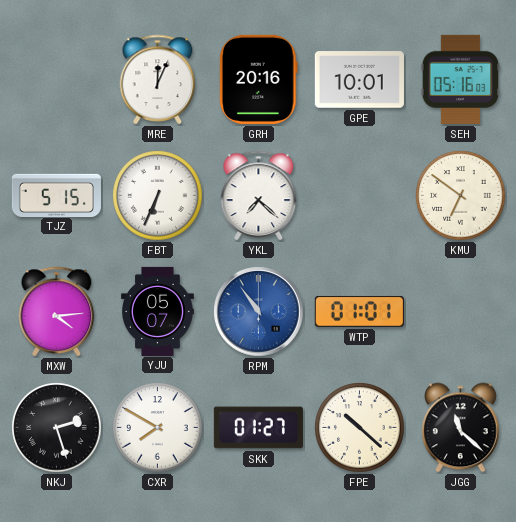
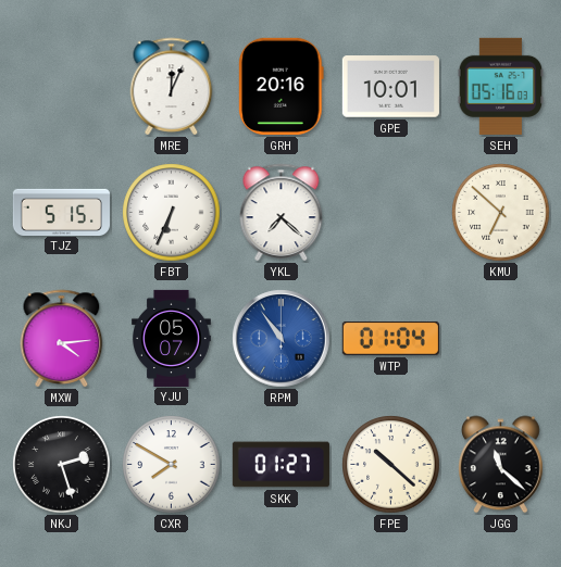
KMU: 6:51 -> 6:52 (501, 213)
WTP: 01:01 -> 01:04 (390, 338)
